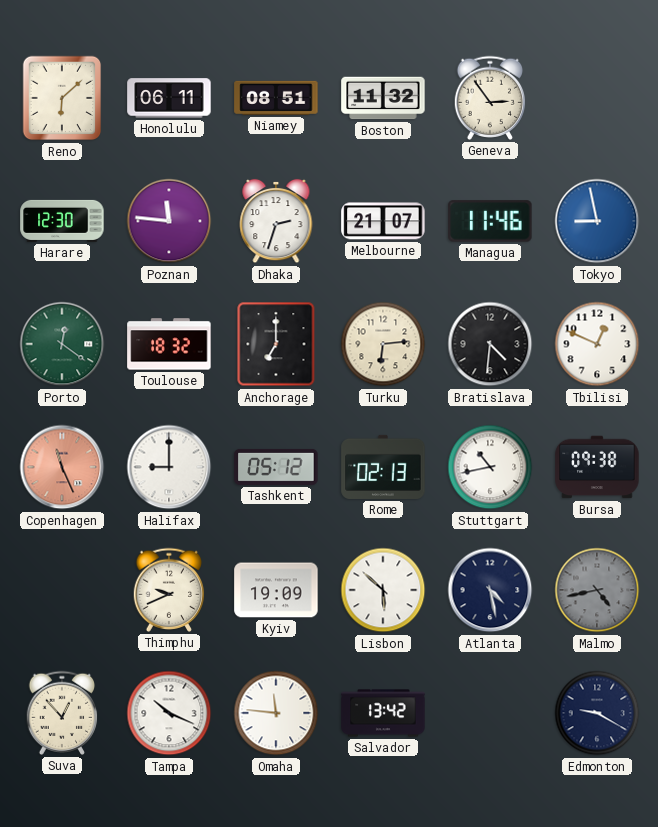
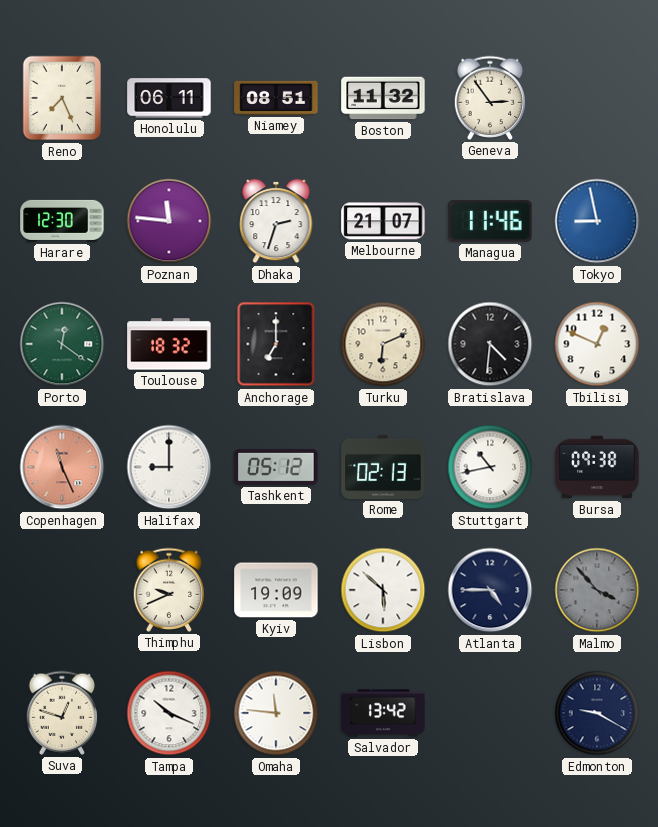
Reno: 6:08 -> 7:26 (62, 98)
Turku: 6:14 -> 6:11 (383, 344)
Atlanta: 4:28 -> 4:45 (490, 590)
Malmo: 4:43 -> 3:53 (597, 590)
Suva: 12:53 -> 12:48 (62, 713)
